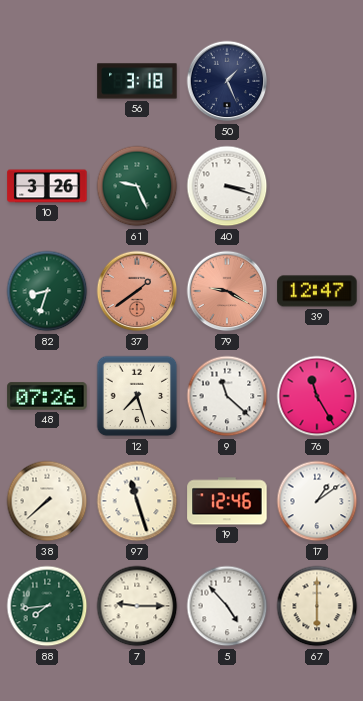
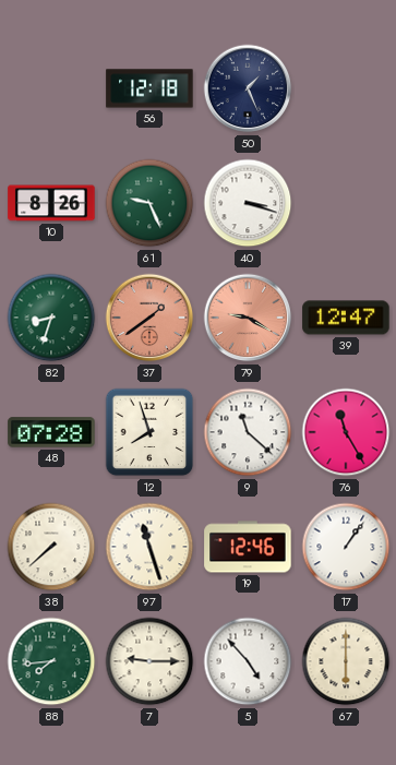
56: 3:18 -> 12:18 (149, 88)
10: 3:26 -> 8:26 (51, 203)
48: 07:26 -> 07:28 (51, 432)
12: 7:27 -> 7:57 (149, 432)
17: 1:09 -> 1:06 (346, 547)
